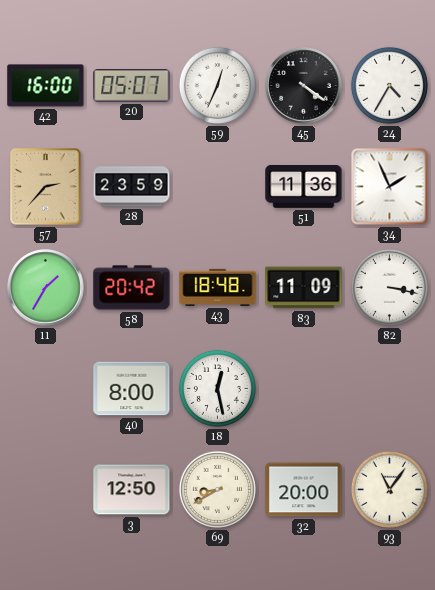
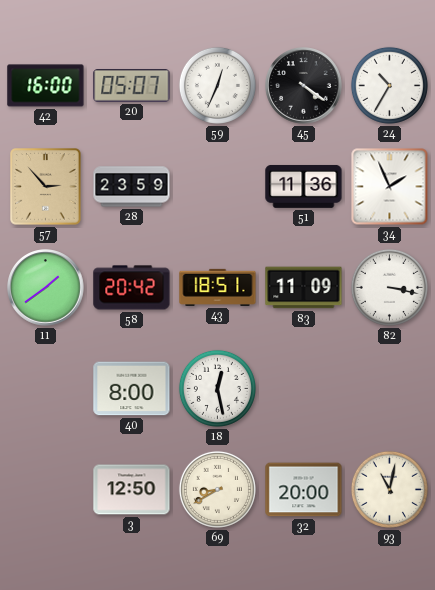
24: 4:35 -> 10:35 (389, 85)
57: 2:37 -> 2:53 (46, 187)
11: 1:35 -> 1:39 (46, 288)
43: 18:48 -> 18:51 (218, 287)
93: 11:06 -> 11:02 (389, 489)
